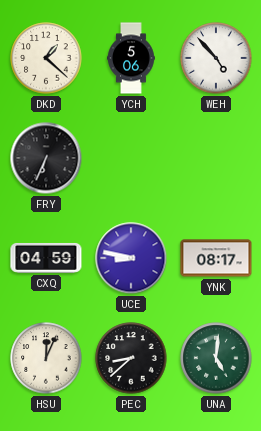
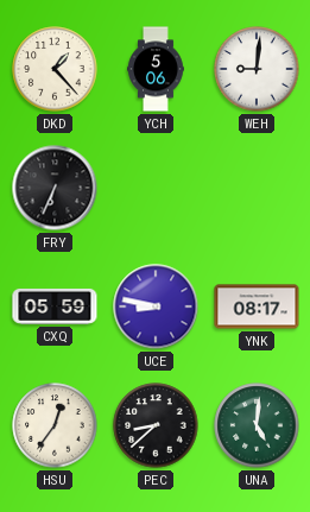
DKD: 1:22 -> 1:23 (55, 69)
WEH: 4:53 -> 9:01 (257, 69)
CXQ: 04:59 -> 05:59 (55, 306)
HSU: 12:04 -> 12:36 (55, 425)
